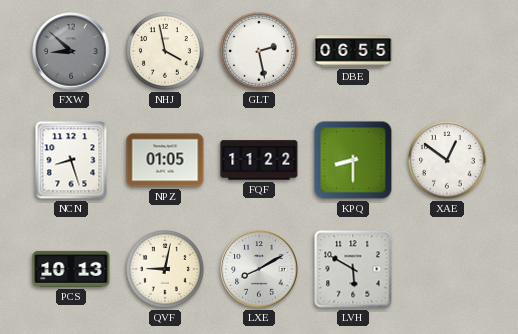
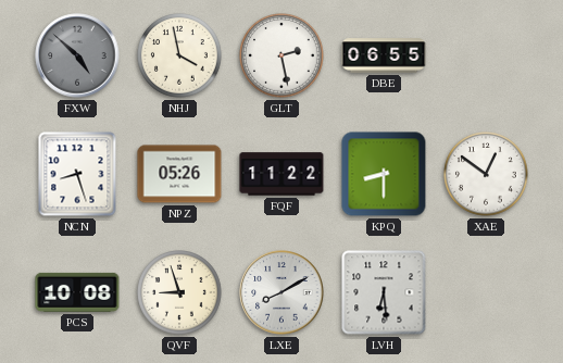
FXW: 8:52 -> 4:52 (77, 55)
NPZ: 01:05 -> 05:26 (179, 174)
PCS: 10:13 -> 10:08 (77, 292)
QVF: 9:02 -> 8:57 (179, 292)
LVH: 5:50 -> 6:29 (384, 292)
